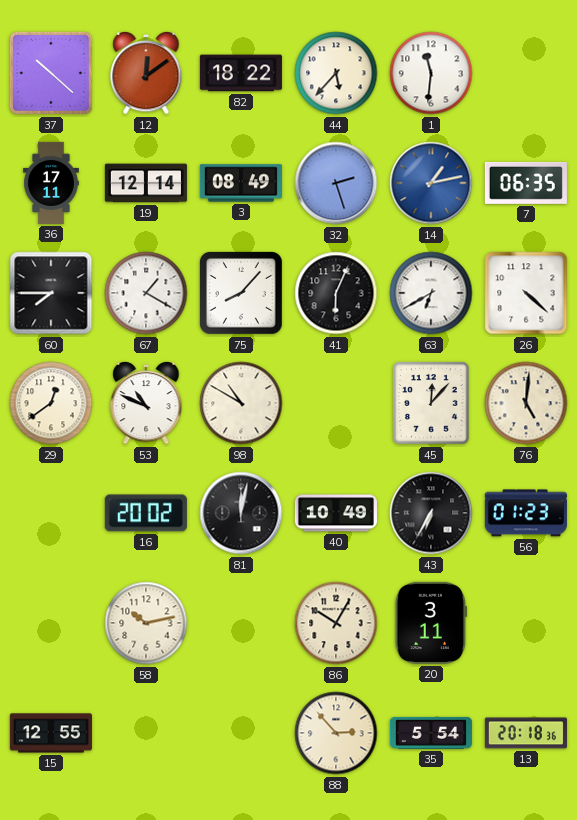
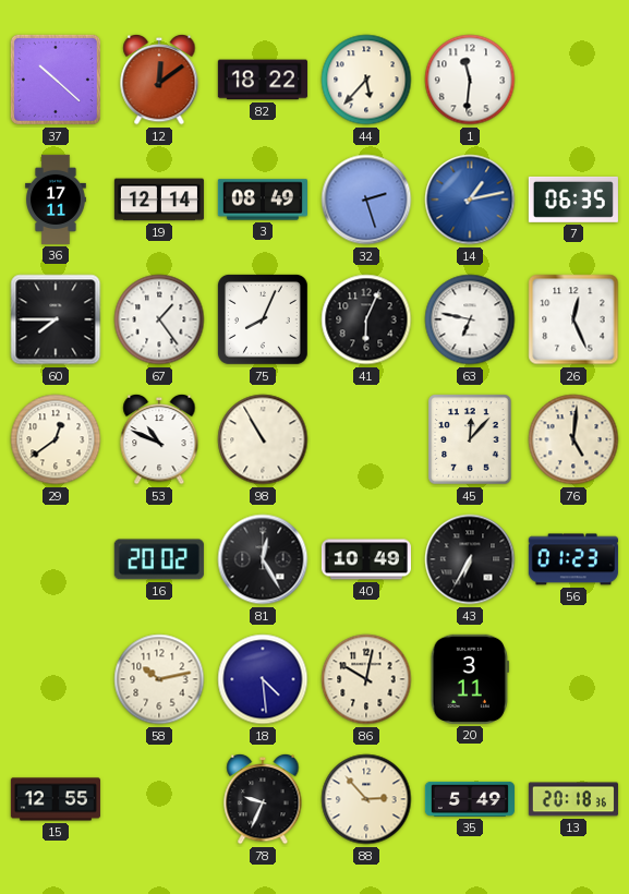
67: 1:20 -> 1:24 (159, 319)
75: 8:07 -> 8:04 (264, 321)
63: 6:40 -> 6:47 (470, 319)
26: 4:22 -> 12:26 (573, 319)
98: 10:50 -> 10:55 (263, 439)
81: 12:02 -> 12:25 (263, 559)
18: none -> 4:29 (263, 679)
86: 10:05 -> 10:02 (366, 679)
78: none -> 9:34 (263, 799)
35: 5:54 -> 5:49 (470, 799)
